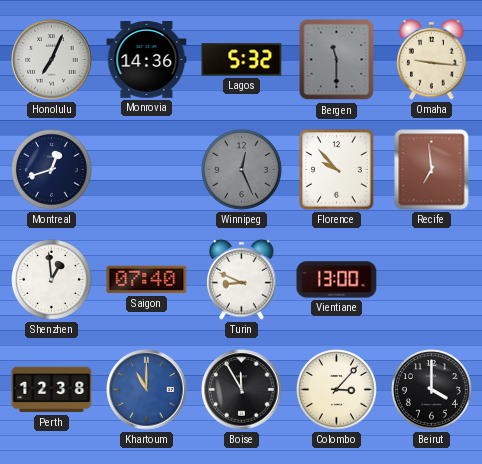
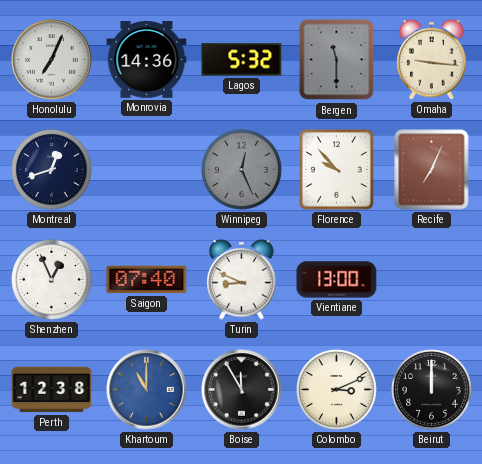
Recife: 6:59 -> 7:04 (432, 170)
Shenzhen: 12:59 -> 12:56 (52, 280)
Colombo: 3:07 -> 3:11 (337, 390)
Beirut: 4:00 -> 12:00 (432, 390)
